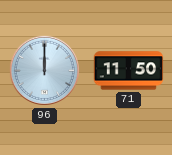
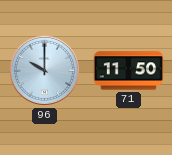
96: 12:00 -> 10:00 (44, 70)
